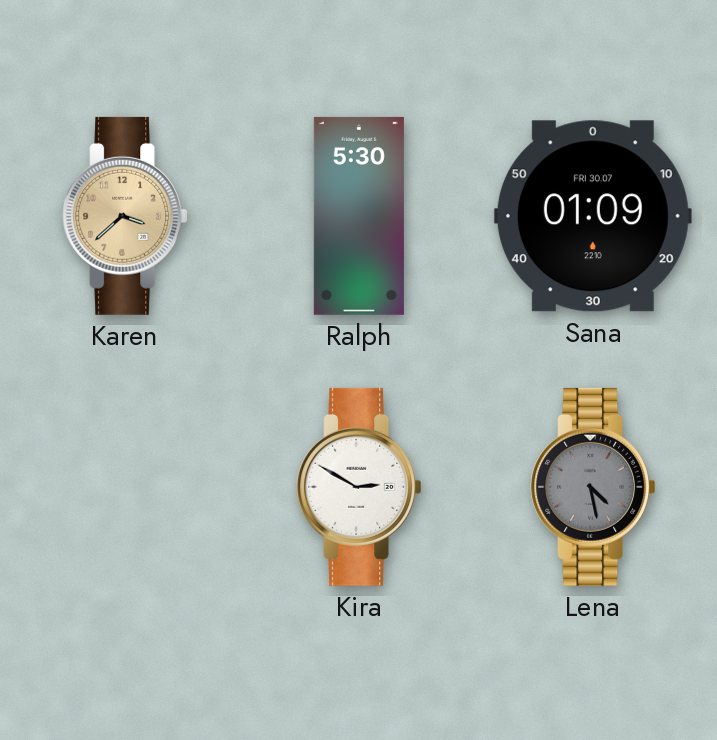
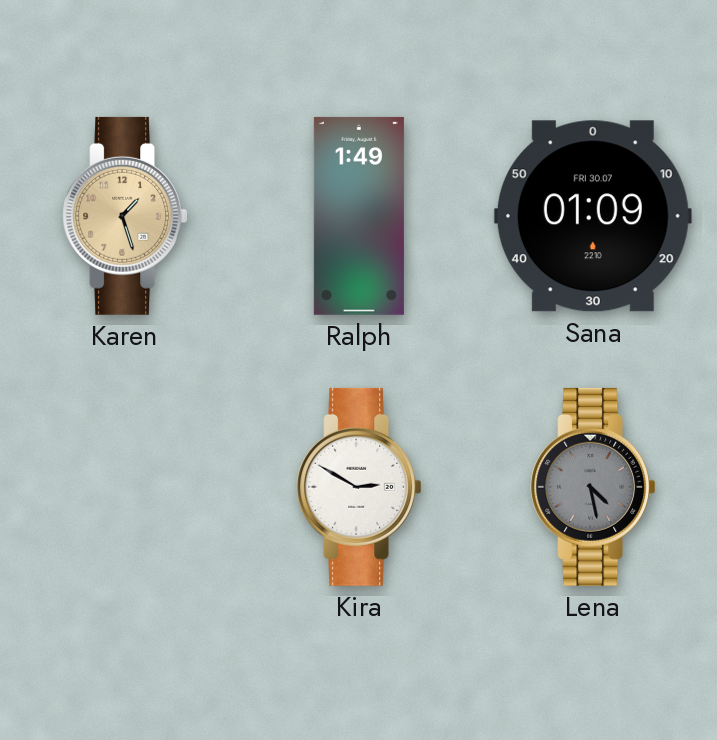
Karen: 3:38 -> 1:27 (125, 216)
Ralph: 5:30 -> 1:49 (359, 216)
